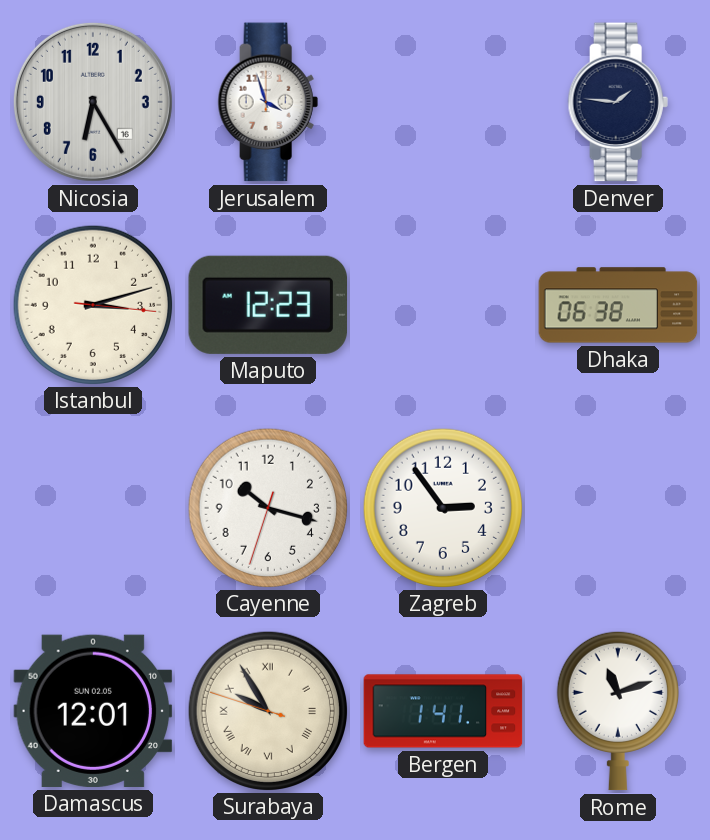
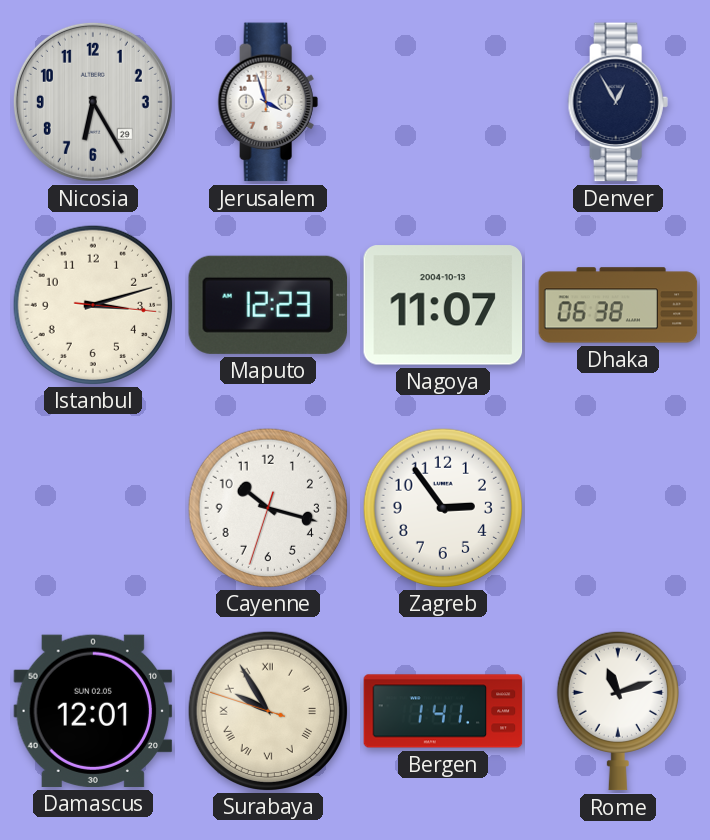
Nicosia date: 16 -> 29 (93, 102)
Denver: 1:46 -> 12:55 (618, 102)
Nagoya: none -> 11:07 (443, 305)
